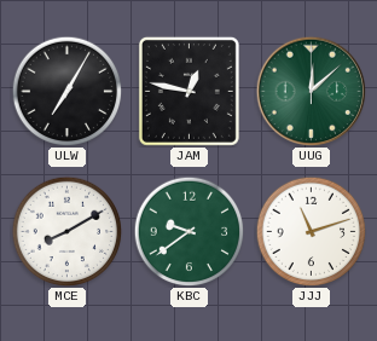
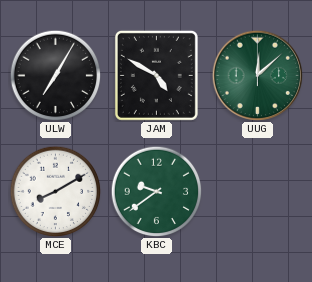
JAM: 12:47 -> 4:50 (156, 75)
JJJ: 11:12 -> none (311, 231)
